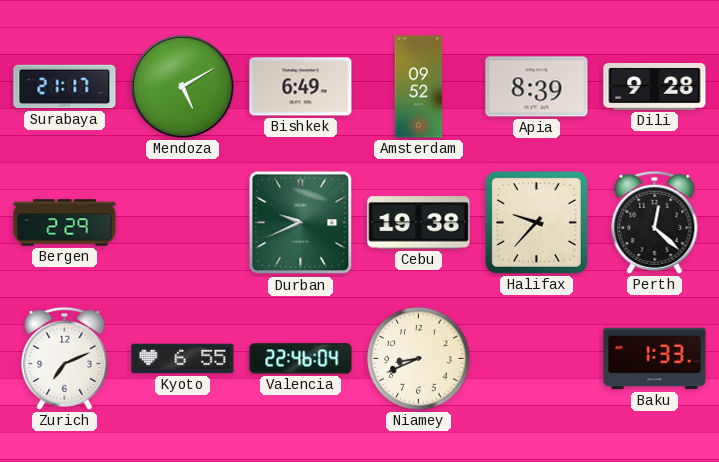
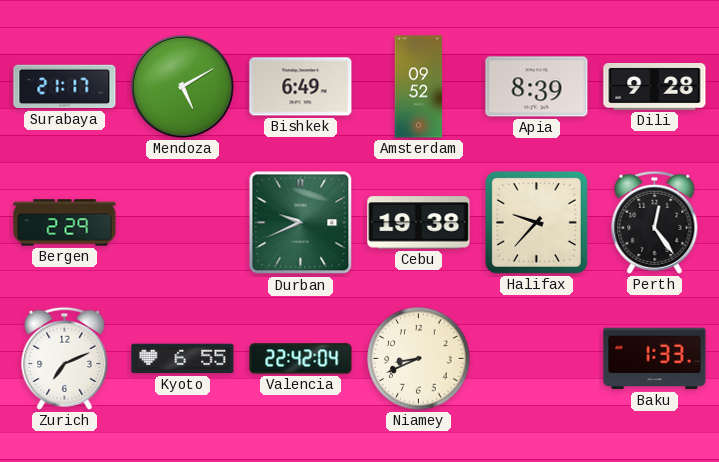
Perth: 12:22 -> 12:24 (655, 222)
Valencia: 22:46 -> 22:42 (301, 359)
